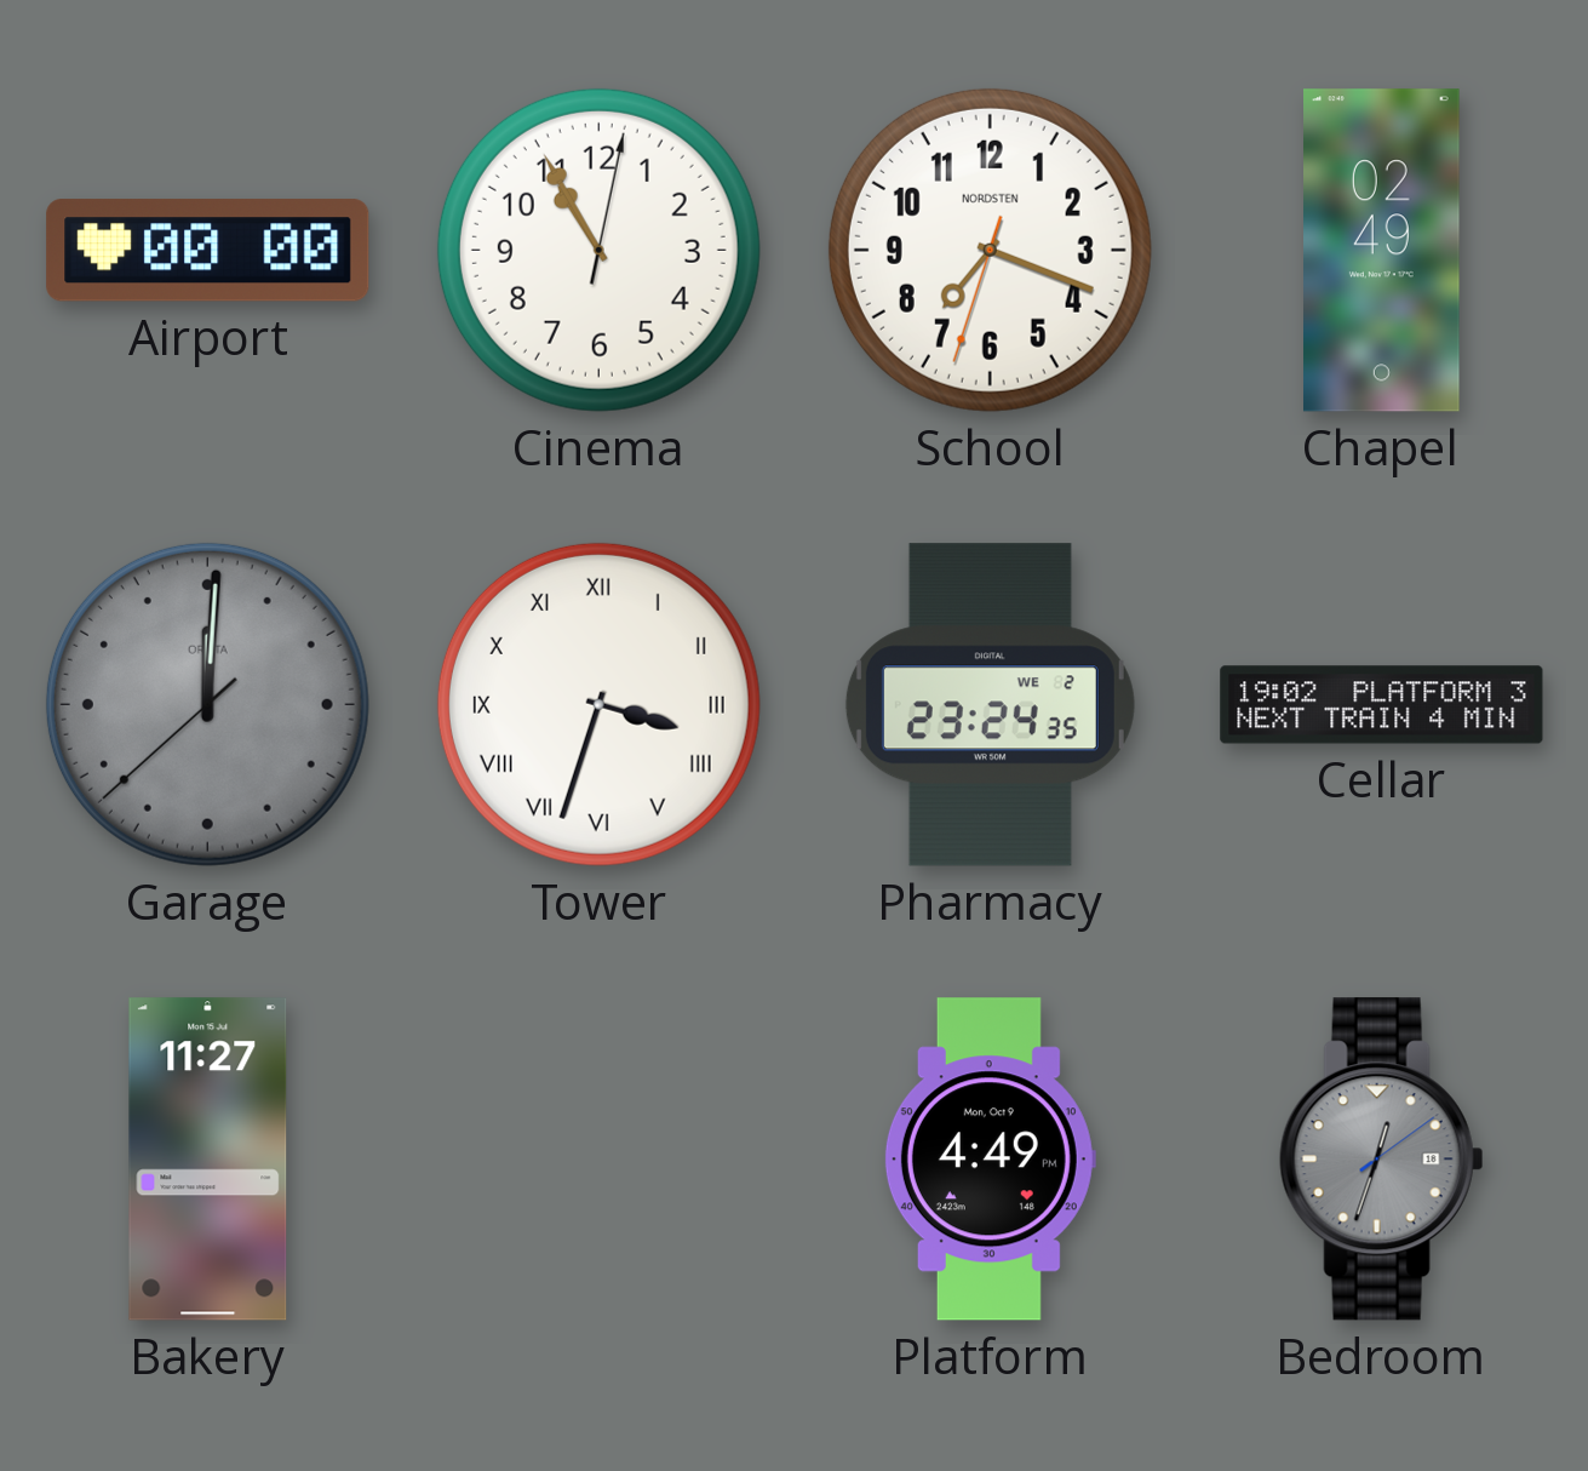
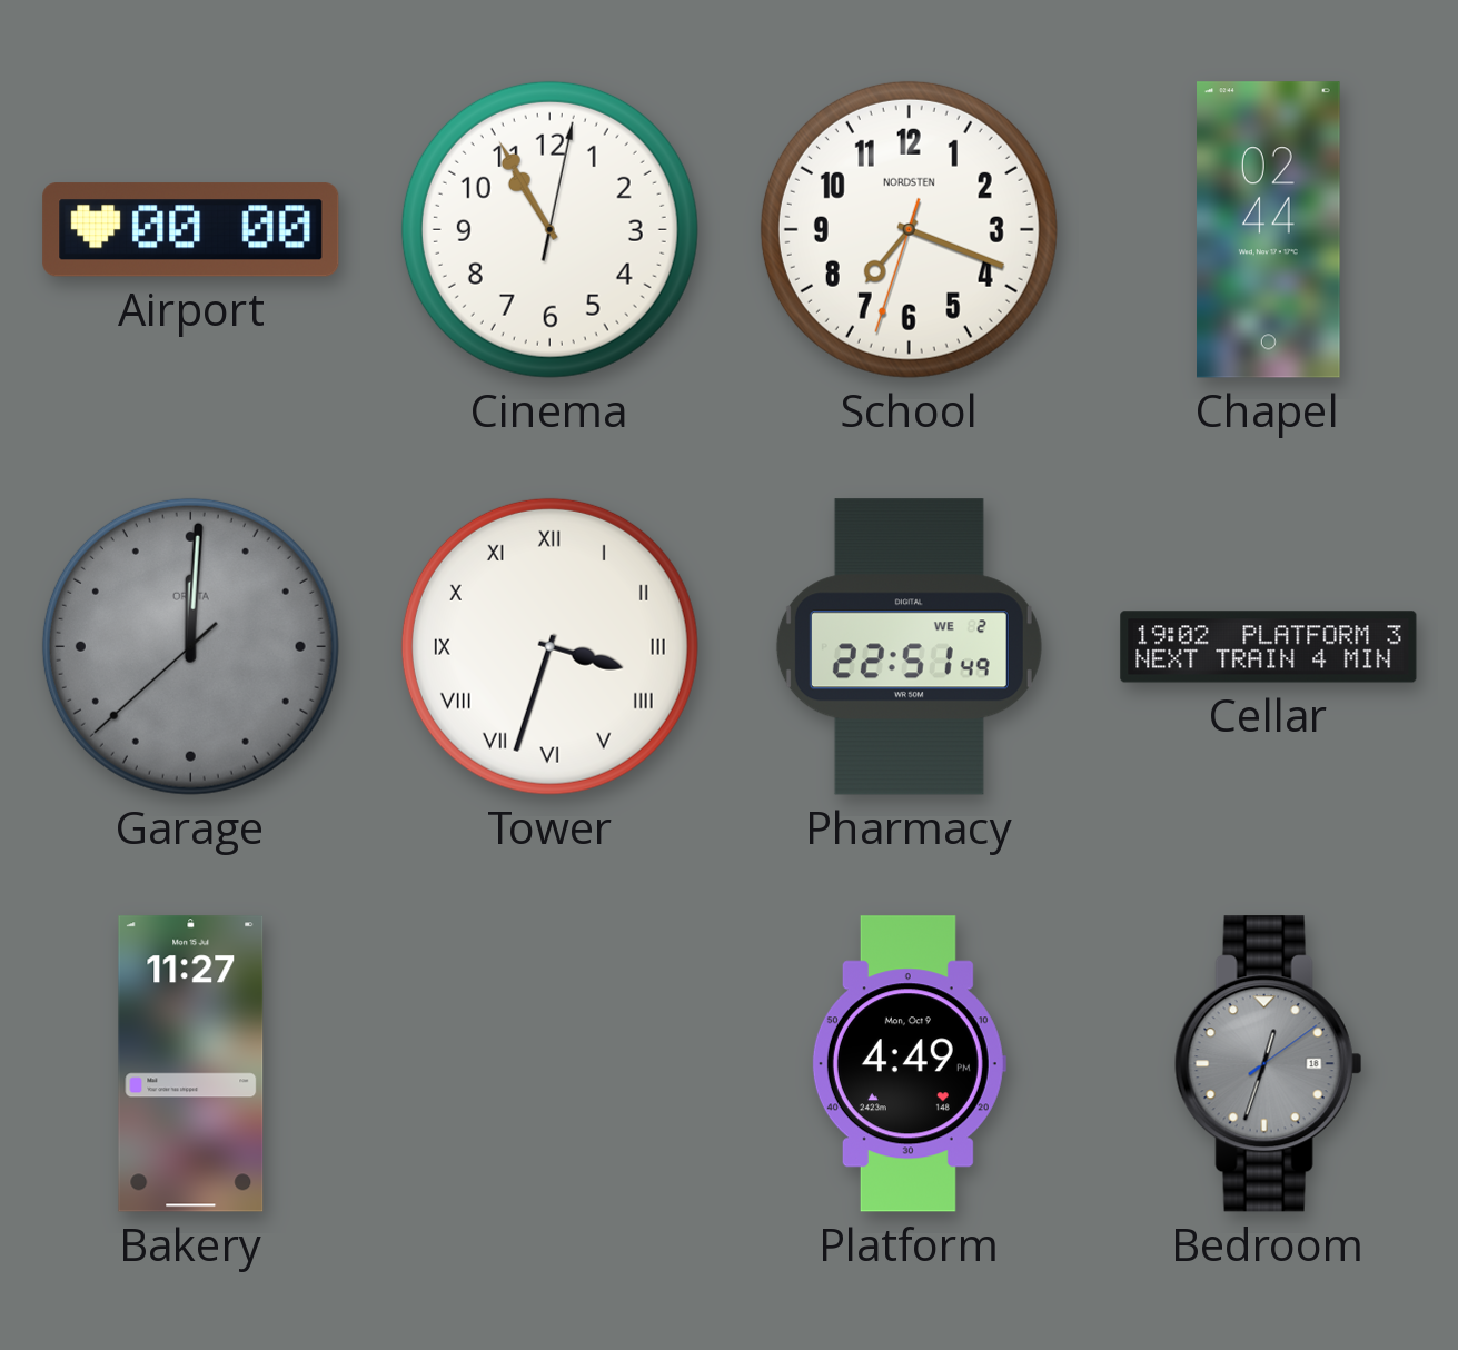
Chapel: 02:49 -> 02:44 (1269, 230)
Pharmacy: 23:24 -> 22:51 (909, 647)
